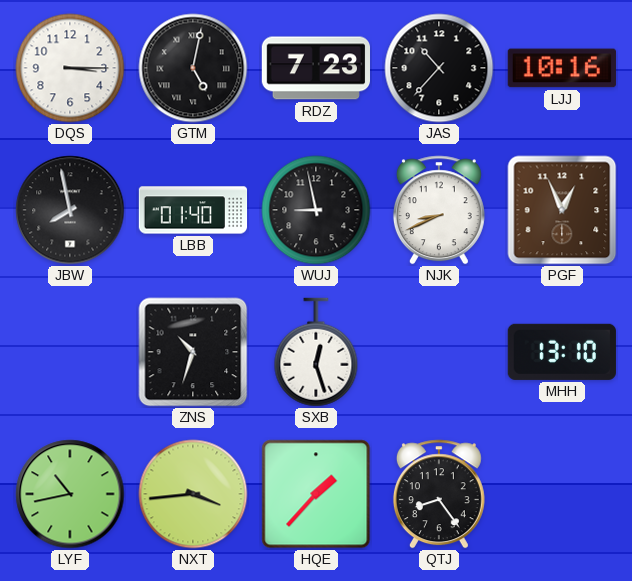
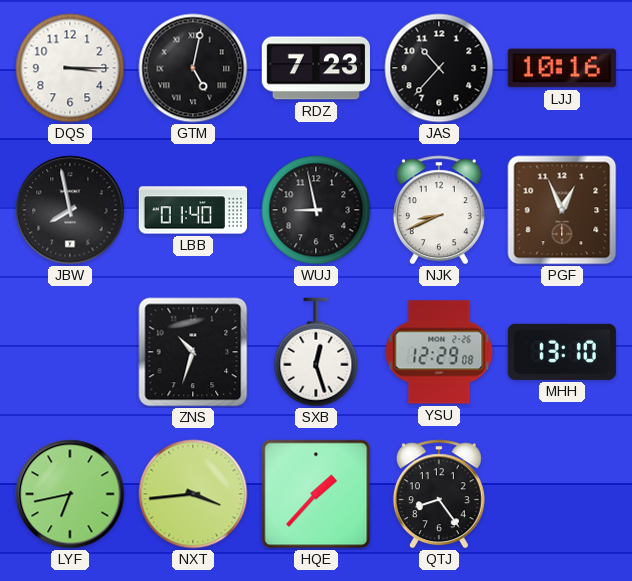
YSU: none -> 12:29 (439, 352)
LYF: 10:43 -> 6:43 (70, 494)
